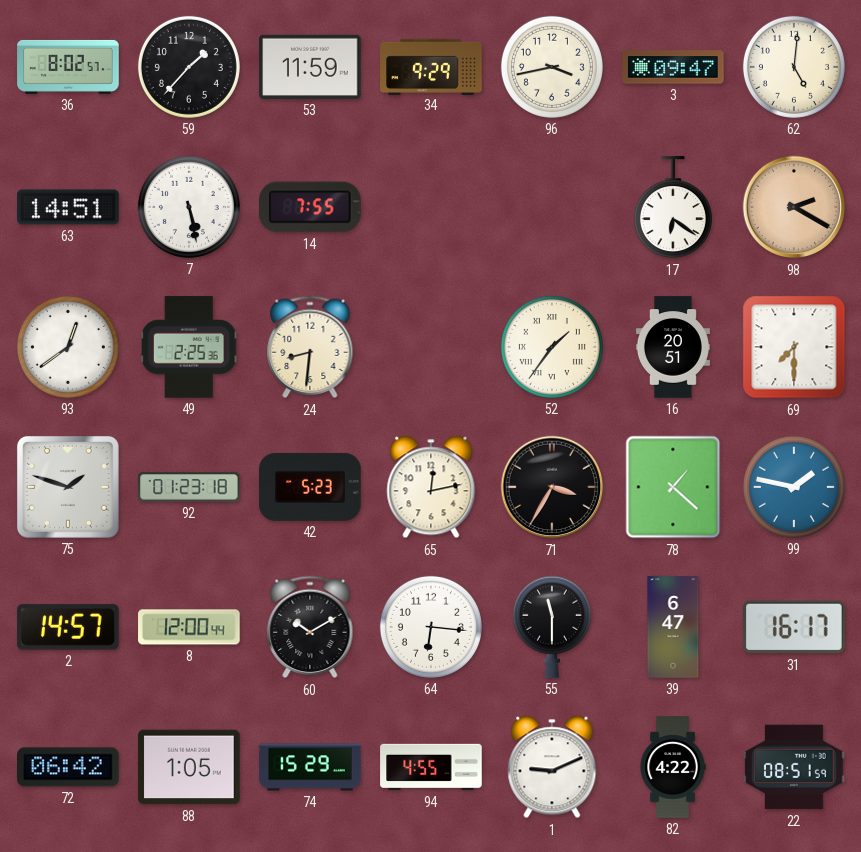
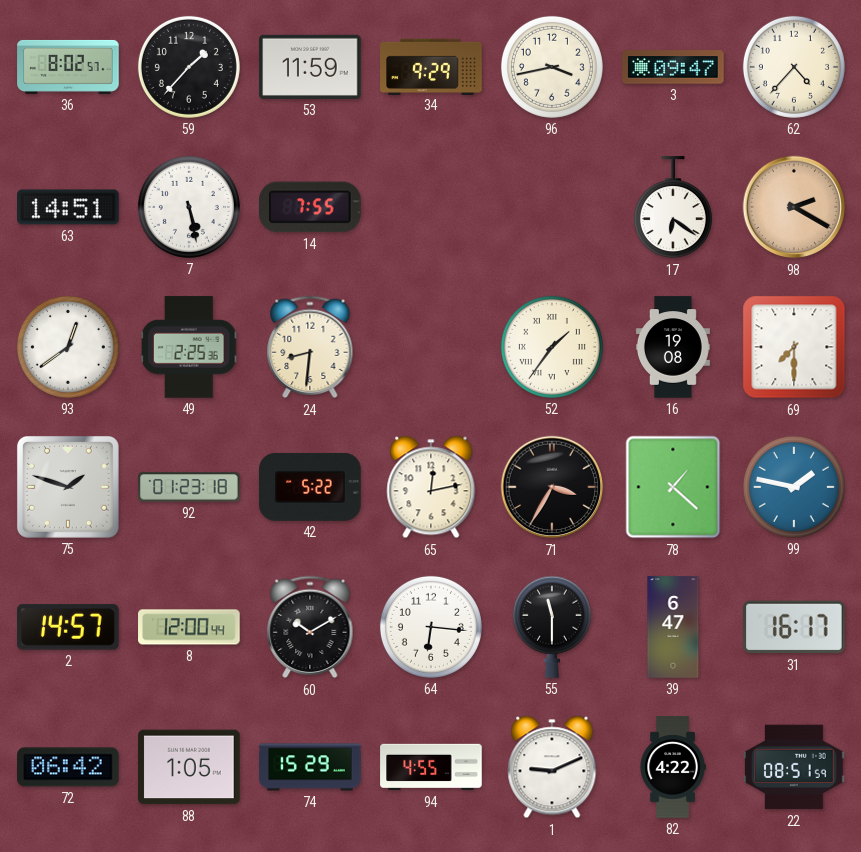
62: 5:01 -> 4:37 (794, 67)
16: 20:51 -> 19:08 (673, 347)
42: 5:23 -> 5:22 (310, 487)
